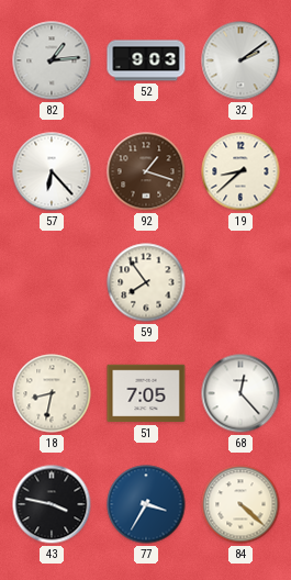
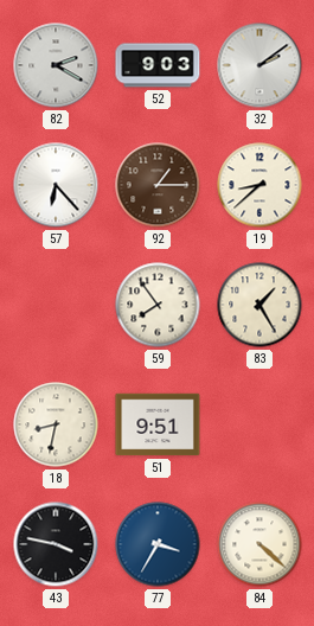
82: 1:14 -> 2:20 (56, 65)
92: 1:18 -> 1:15 (158, 185)
83: none -> 1:25 (259, 305)
51: 7:05 -> 9:51 (158, 424)
68: 12:23 -> none (240, 393)
